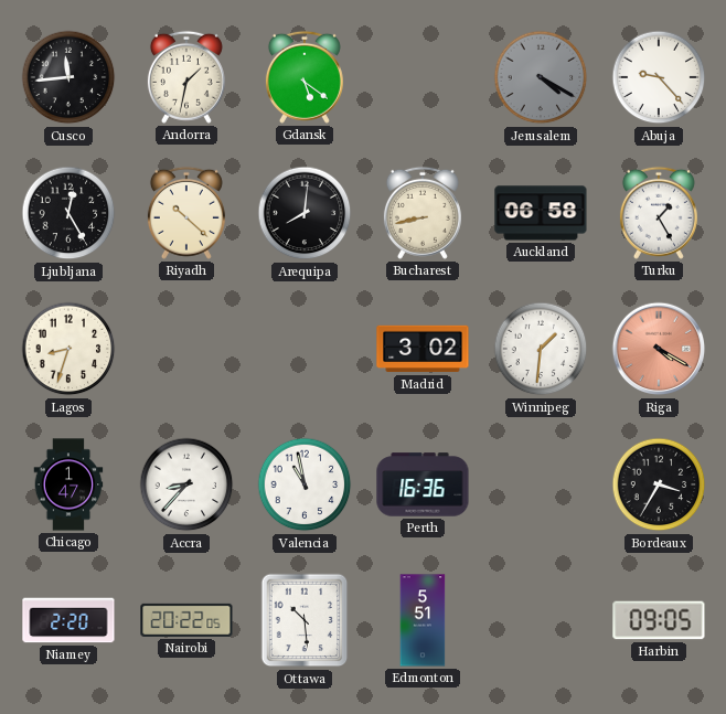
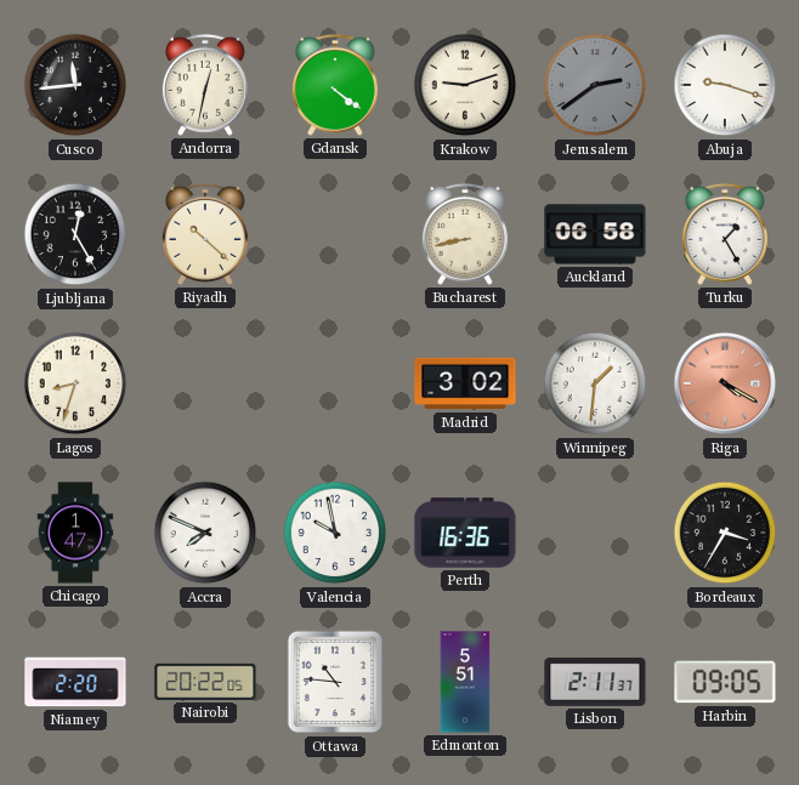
Andorra: 1:32 -> 12:32 (205, 85)
Gdansk: 5:21 -> 4:21 (335, 85)
Krakow: none -> 9:12 (465, 85)
Jerusalem: 4:20 -> 2:39 (595, 85)
Abuja: 9:23 -> 9:18 (725, 85)
Arequipa: 8:01 -> none (305, 213)
Accra: 8:37 -> 7:49 (205, 533)
Valencia: 10:58 -> 9:58 (335, 533)
Ottawa: 10:29 -> 10:46 (335, 682)
Lisbon: none -> 2:11 (595, 682)
